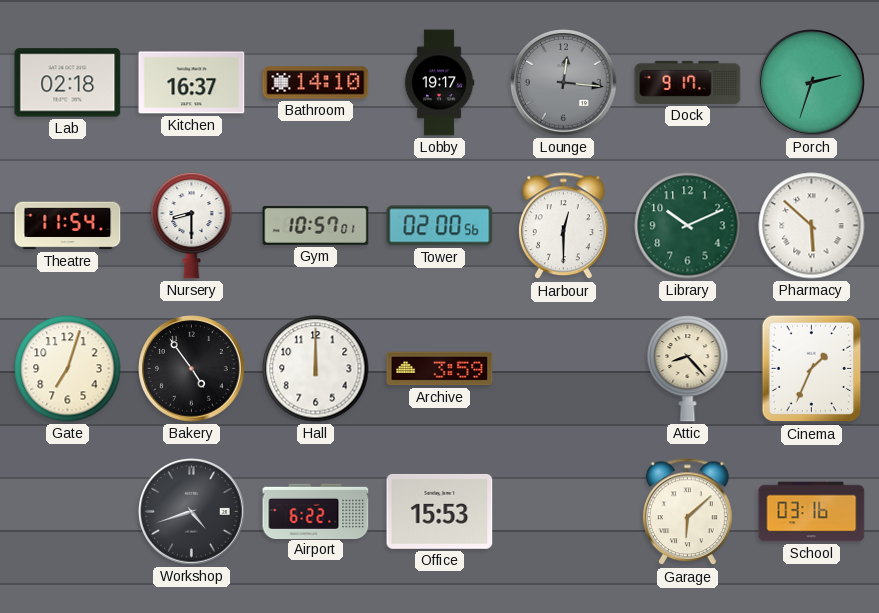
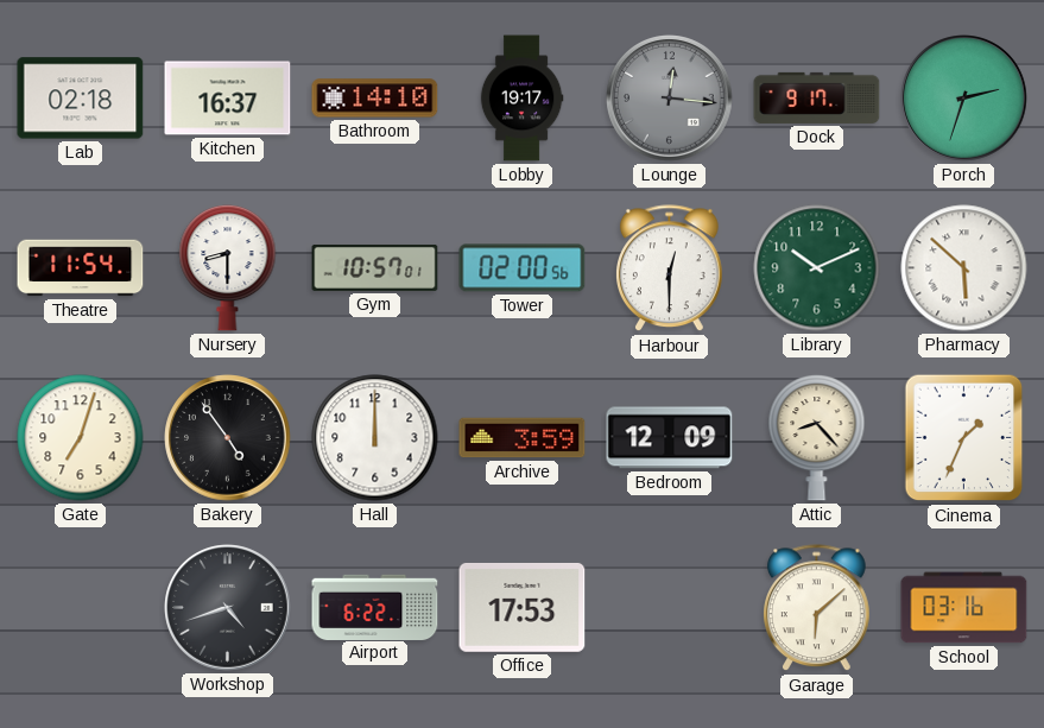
Bedroom: none -> 12:09 (670, 438)
Office: 15:53 -> 17:53 (523, 607)
